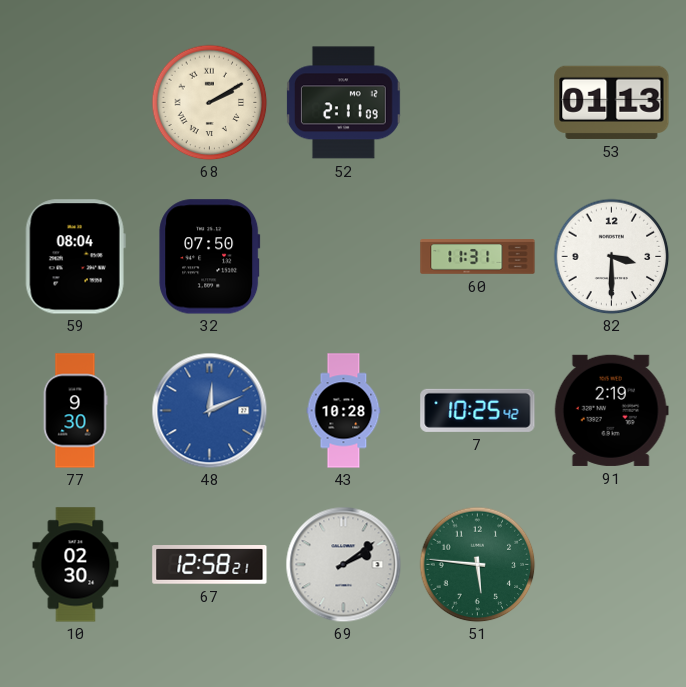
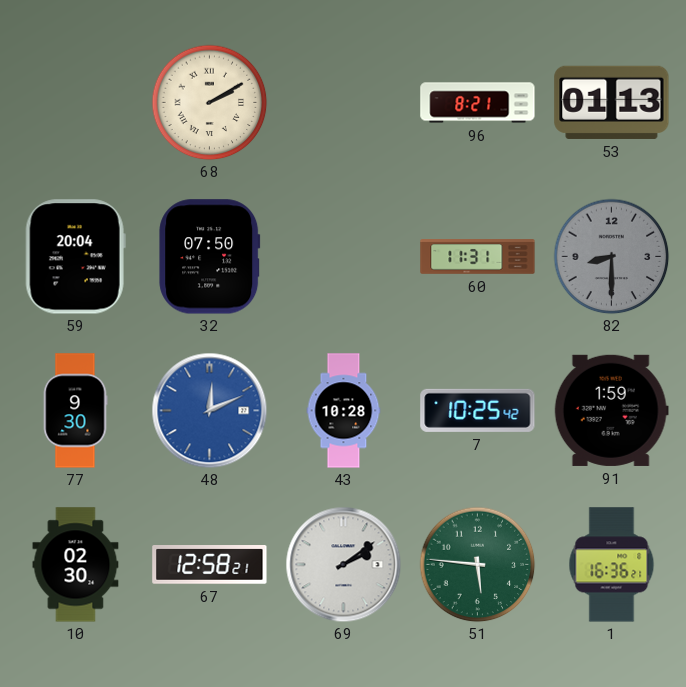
52: 2:11 -> none (344, 103)
96: none -> 8:21 (478, 103)
59: 08:04 -> 20:04 (75, 257)
82: 3:30 -> 8:30 (611, 256)
82 dial: white -> grey (611, 256)
91: 2:19 -> 1:59 (611, 410)
1: none -> 16:36 (612, 565)
